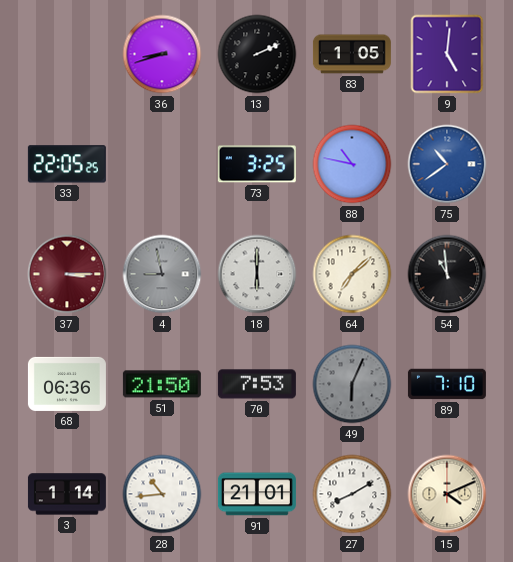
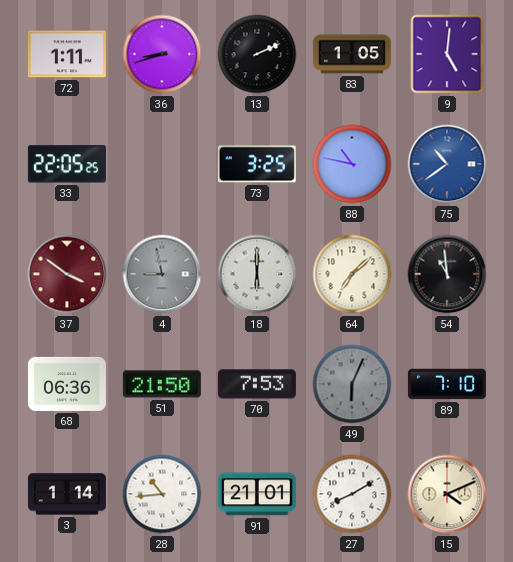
72: none -> 1:11 (67, 54)
37: 3:15 -> 3:51 (67, 274)
